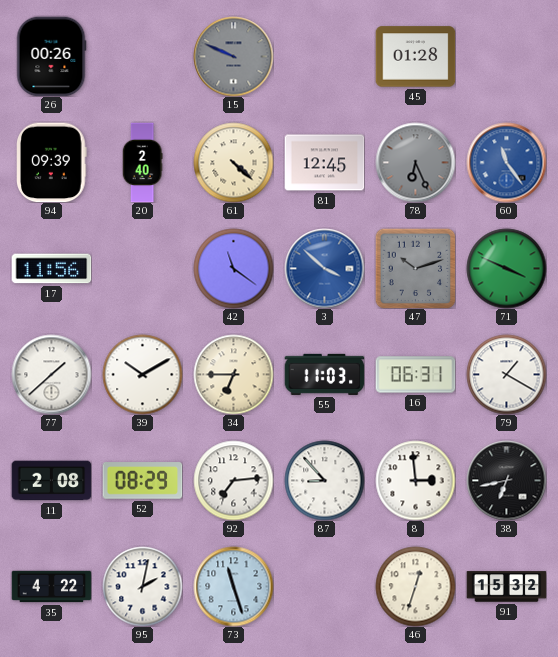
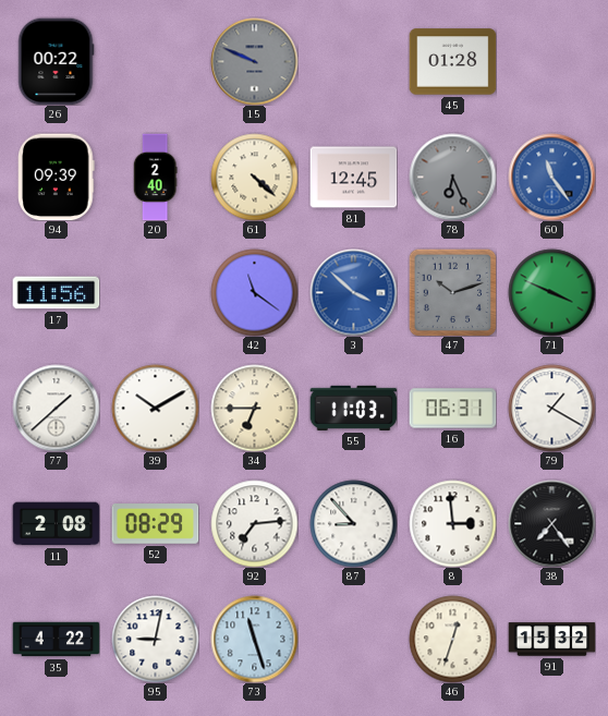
26: 00:26 -> 00:22 (56, 61)
38: 6:43 -> 7:24 (551, 523)
95: 2:02 -> 9:02 (155, 639)
